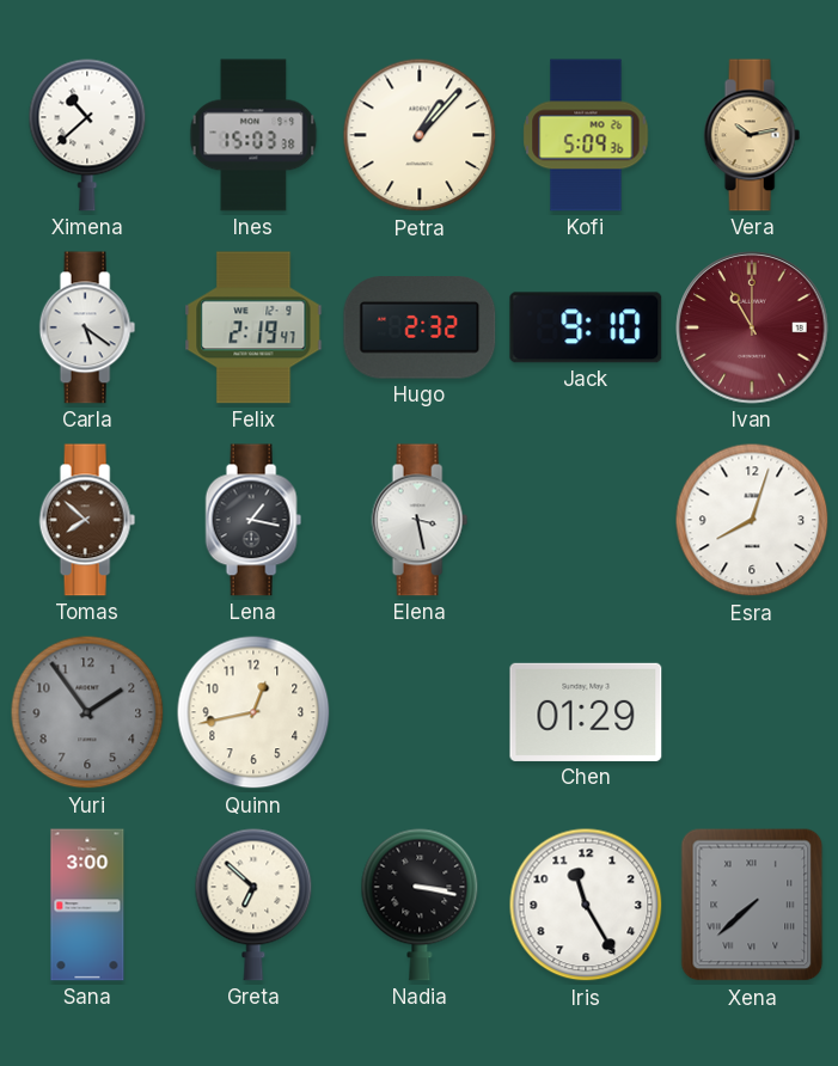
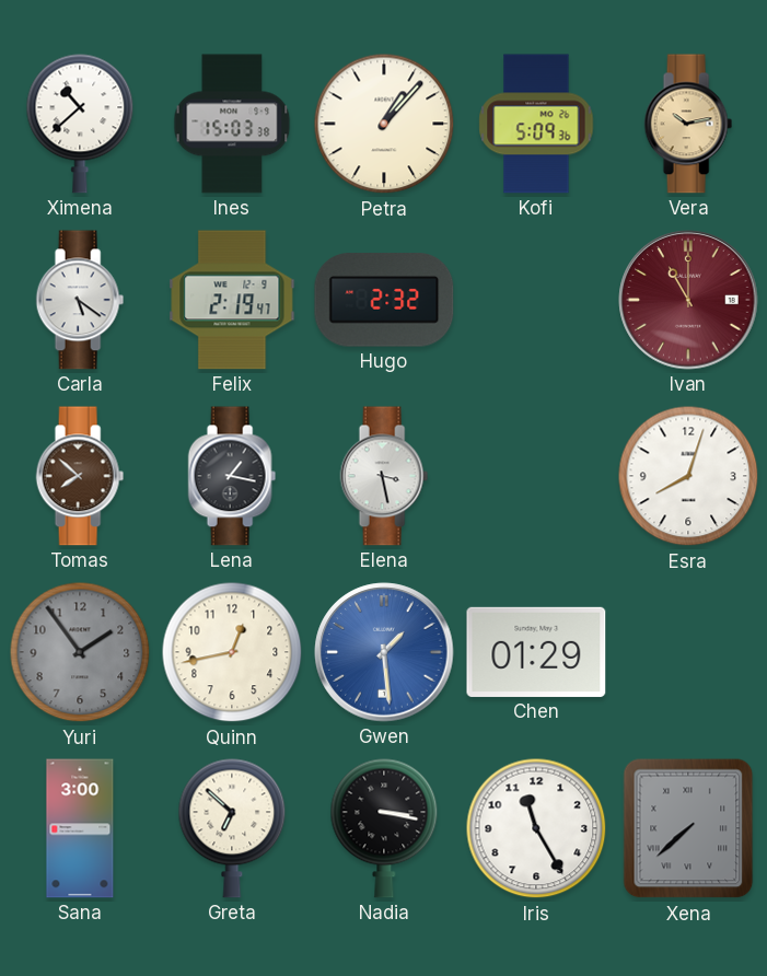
Jack: 9:10 -> none (586, 327)
Gwen: none -> 1:29 (384, 652)
